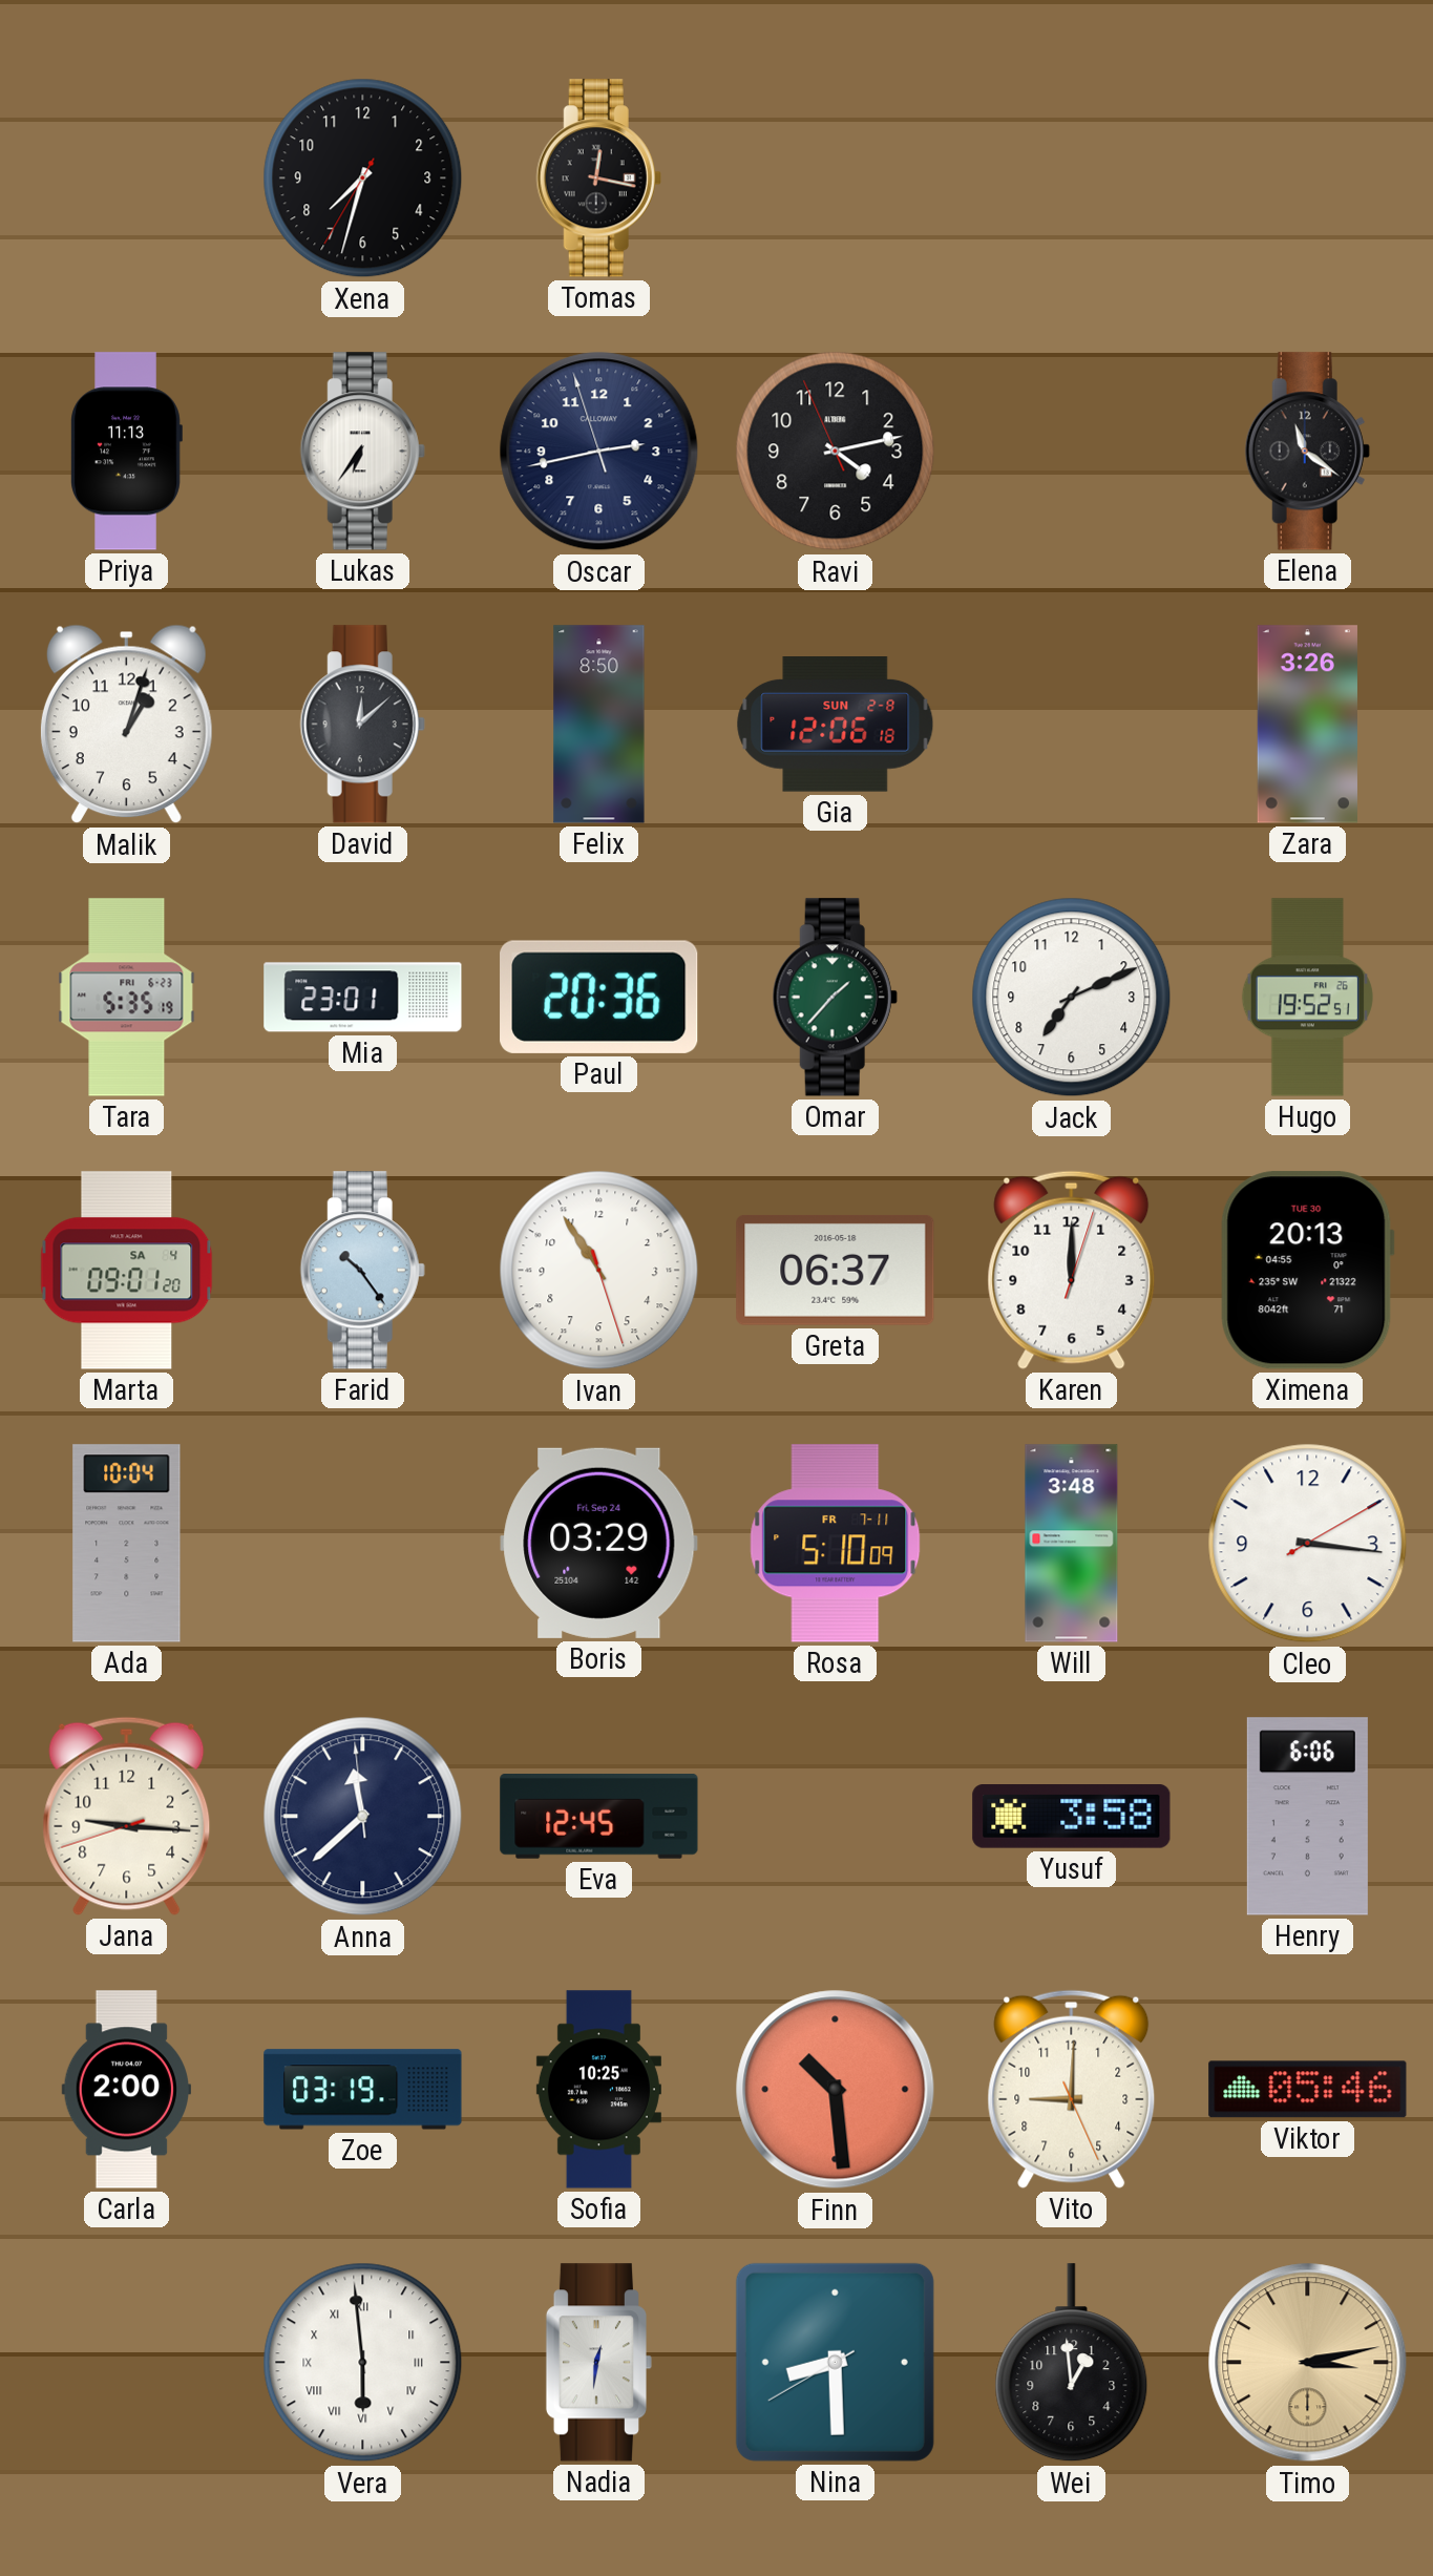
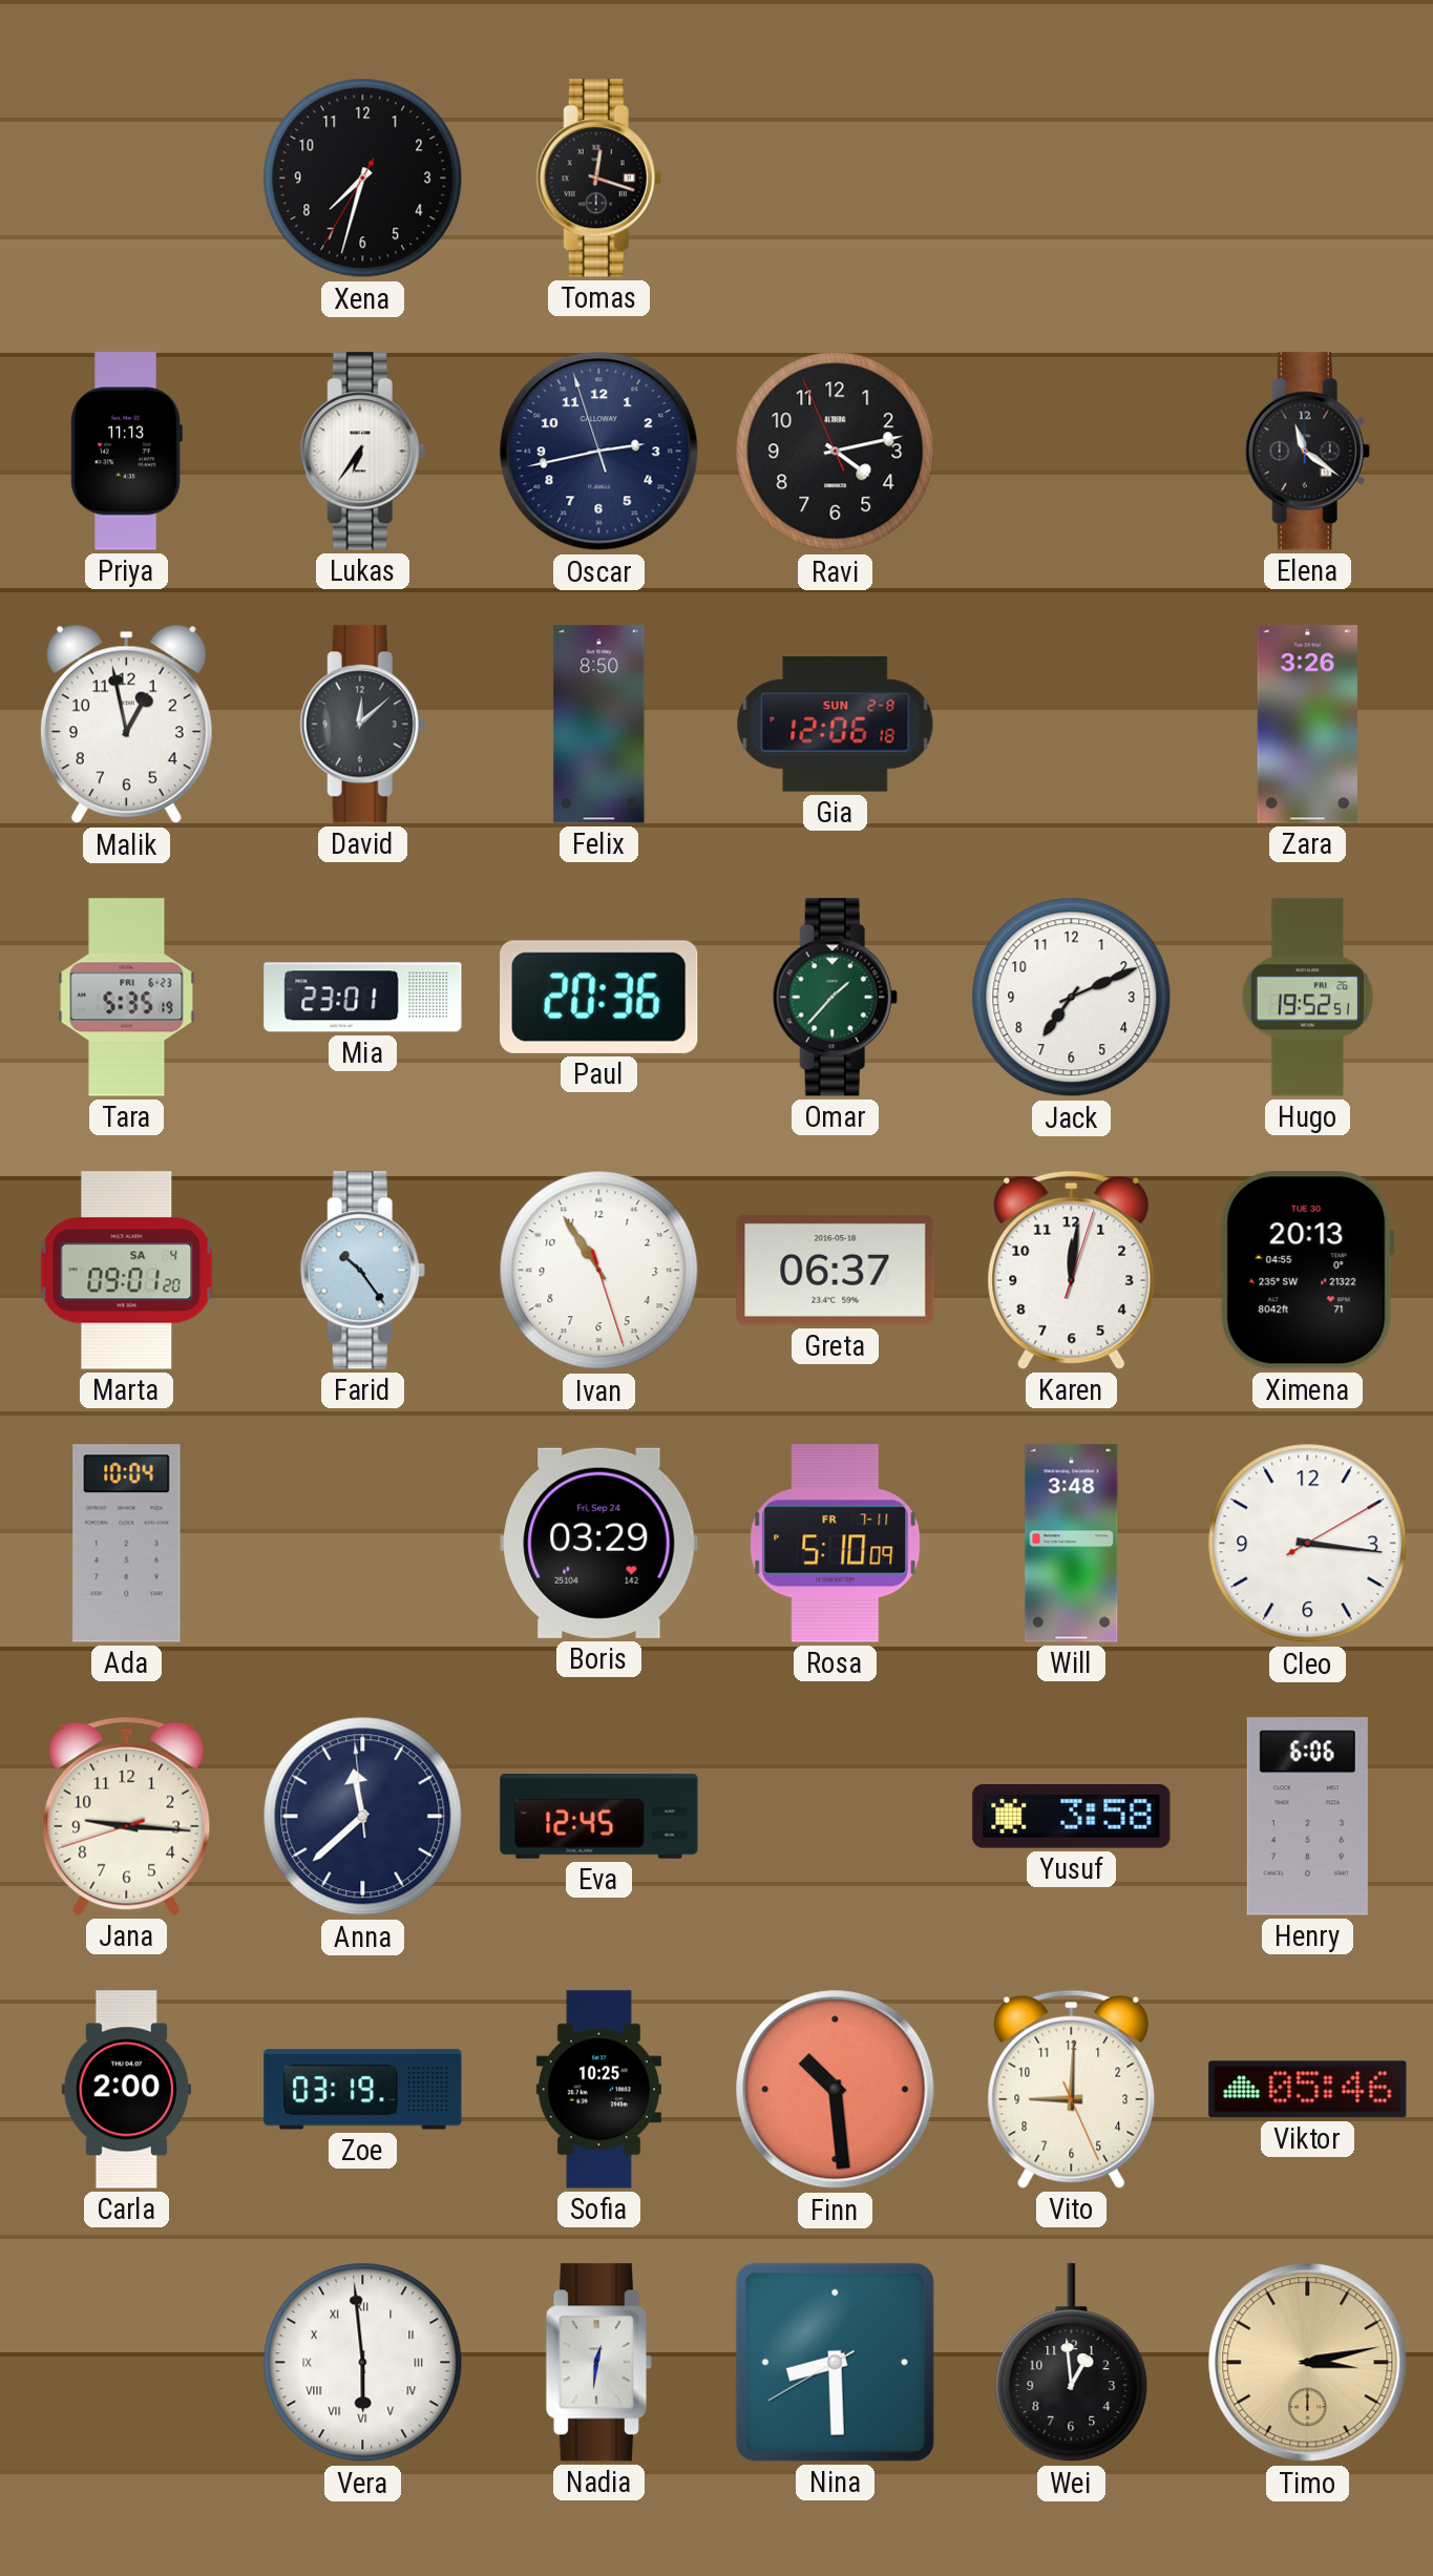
Tomas: 12:17 -> 12:18 (598, 179)
Malik: 1:03 -> 12:58 (126, 725)
Karen: 12:00 -> 12:01 (1072, 1270)
